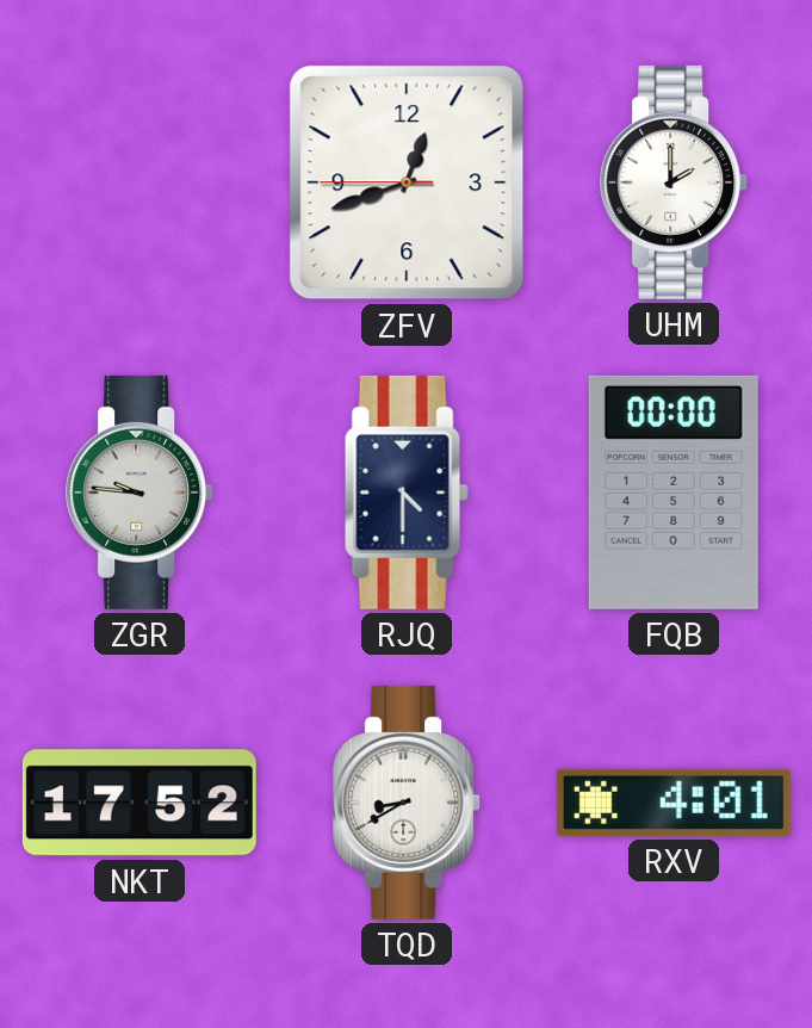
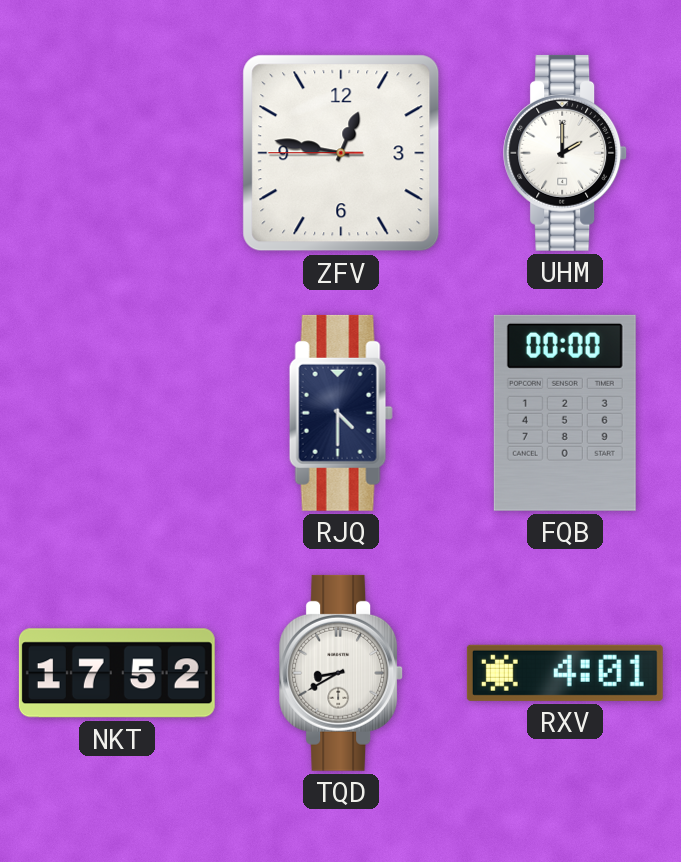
ZFV: 12:41 -> 12:46 (341, 153)
ZGR: 9:46 -> none (141, 493)
